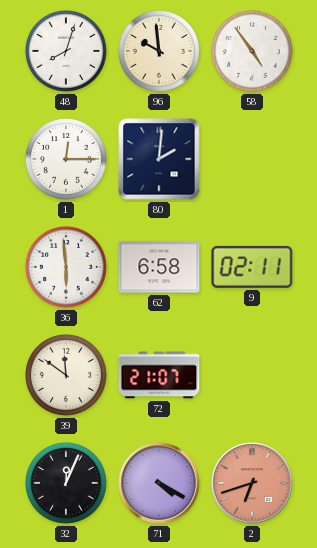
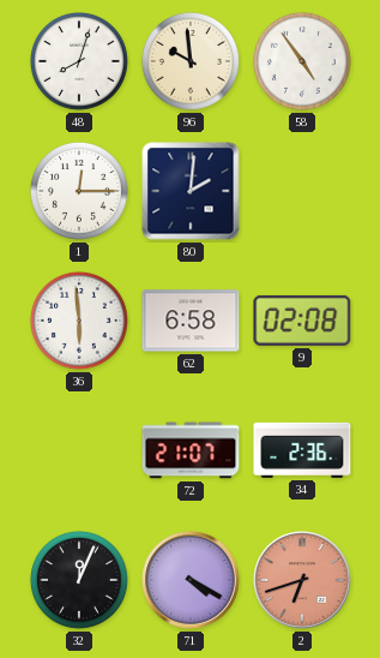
9: 02:11 -> 02:08 (302, 321)
39: 11:51 -> none (66, 375)
34: none -> 2:36 (302, 450)
